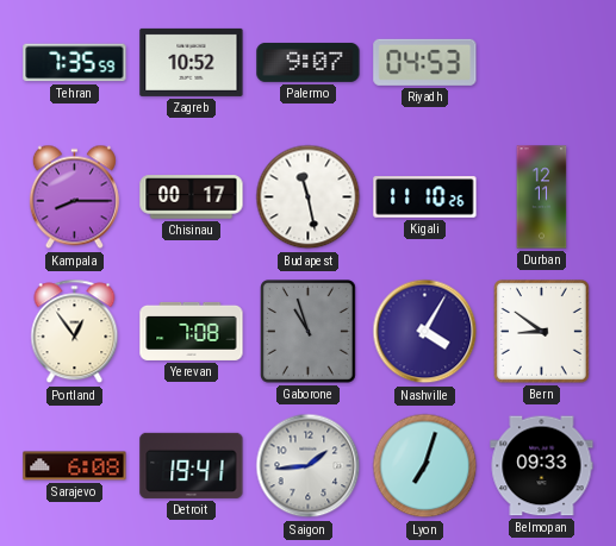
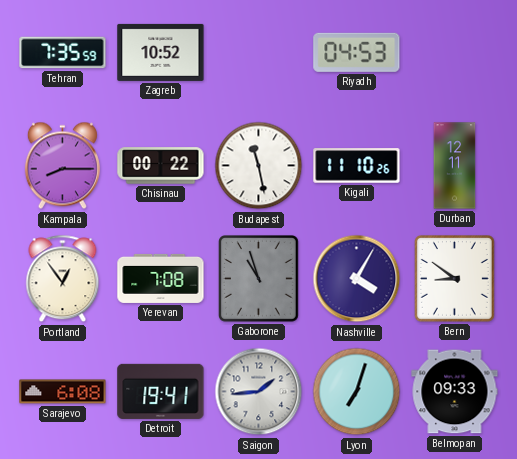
Palermo: 9:07 -> none (309, 62)
Chisinau: 00:17 -> 00:22 (161, 166)
